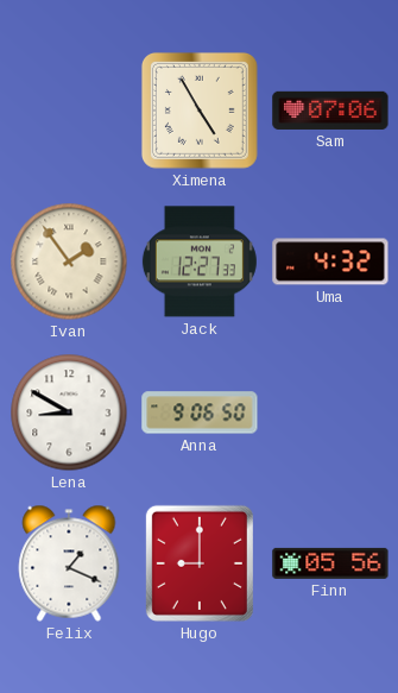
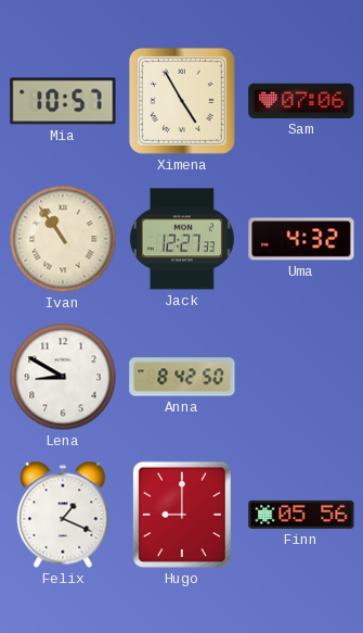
Mia: none -> 10:57 (63, 101)
Ivan: 1:54 -> 10:54 (63, 239)
Anna: 9:06 -> 8:42 (182, 377)
